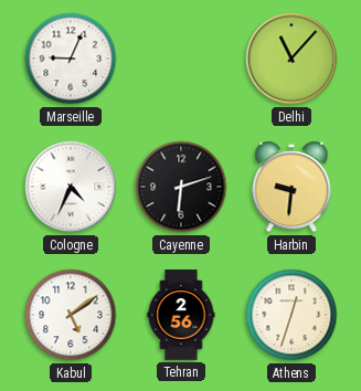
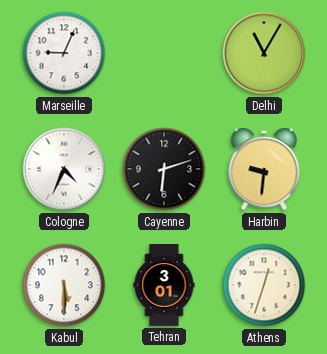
Delhi: 11:07 -> 11:05 (264, 53)
Kabul: 5:09 -> 5:30 (64, 285)
Tehran: 2:56 -> 3:01 (164, 285)
